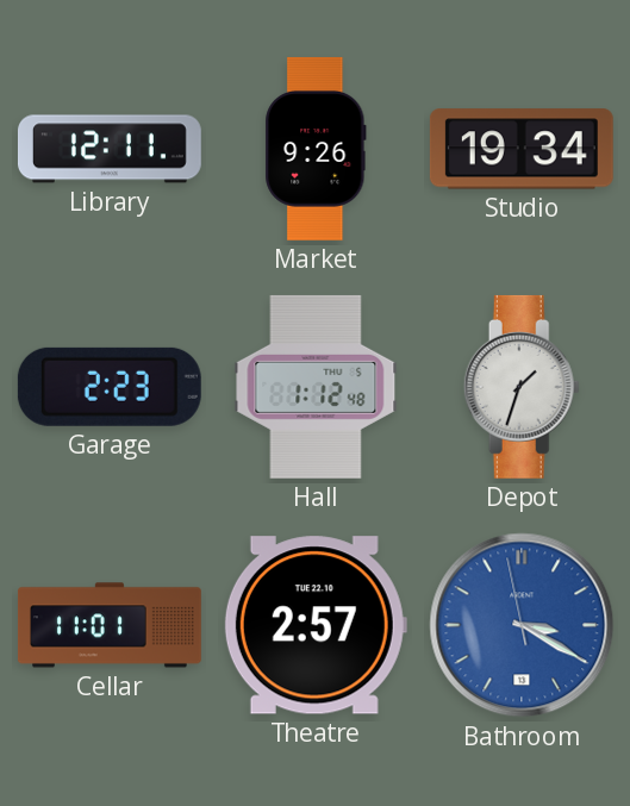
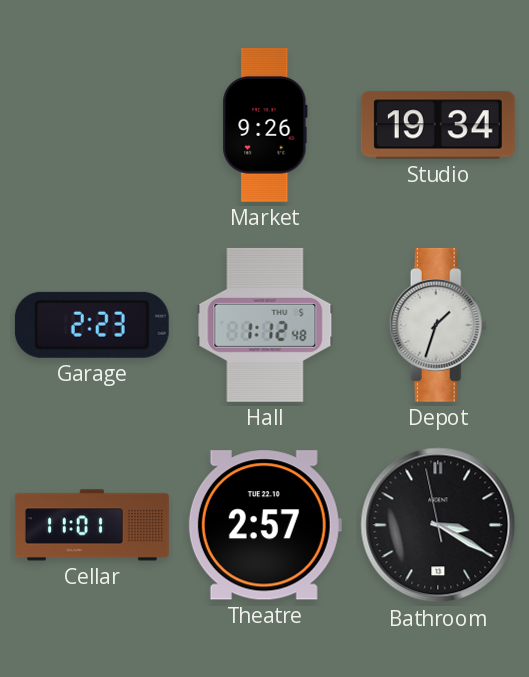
Library: 12:11 -> none (110, 149)
Bathroom dial: blue -> black (438, 525)
